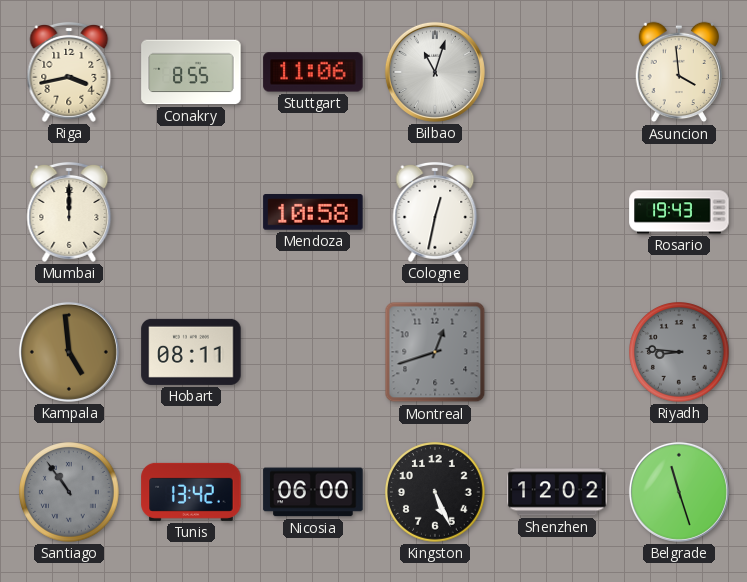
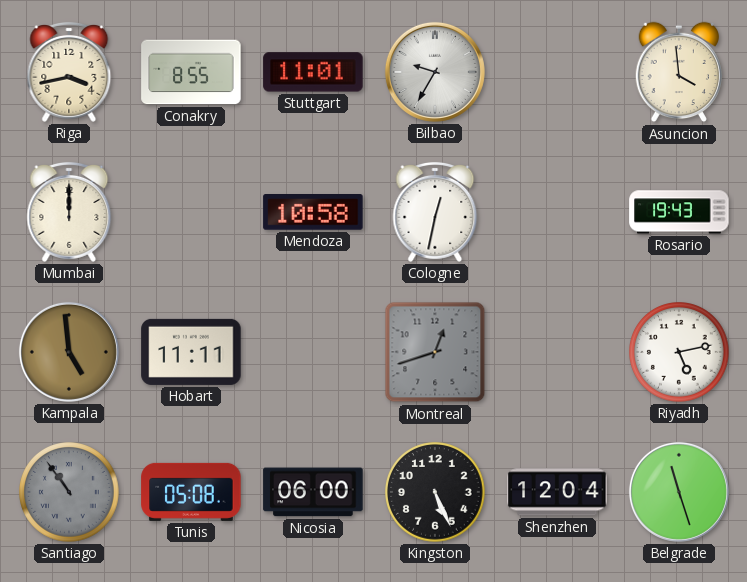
Stuttgart: 11:06 -> 11:01 (313, 72)
Bilbao: 11:03 -> 9:35 (435, 72)
Hobart: 08:11 -> 11:11 (191, 352)
Riyadh: 8:46 -> 5:13 (680, 353)
Riyadh dial: grey -> white (680, 353)
Tunis: 13:42 -> 05:08 (191, 492)
Shenzhen: 12:02 -> 12:04 (557, 492)
